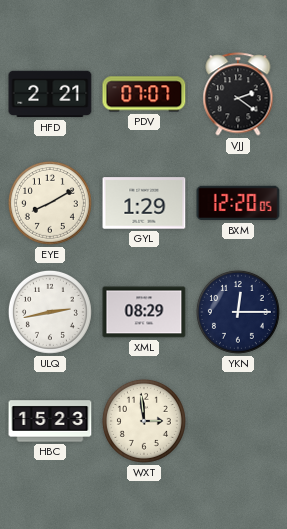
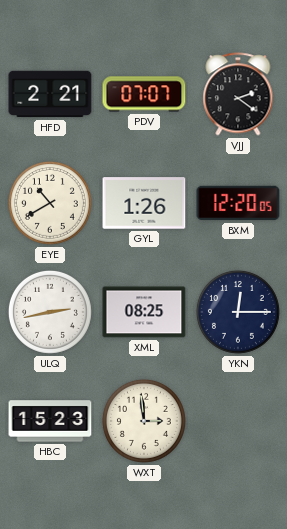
EYE: 8:10 -> 10:40 (50, 203)
GYL: 1:29 -> 1:26 (144, 203)
XML: 08:29 -> 08:25 (144, 312)
